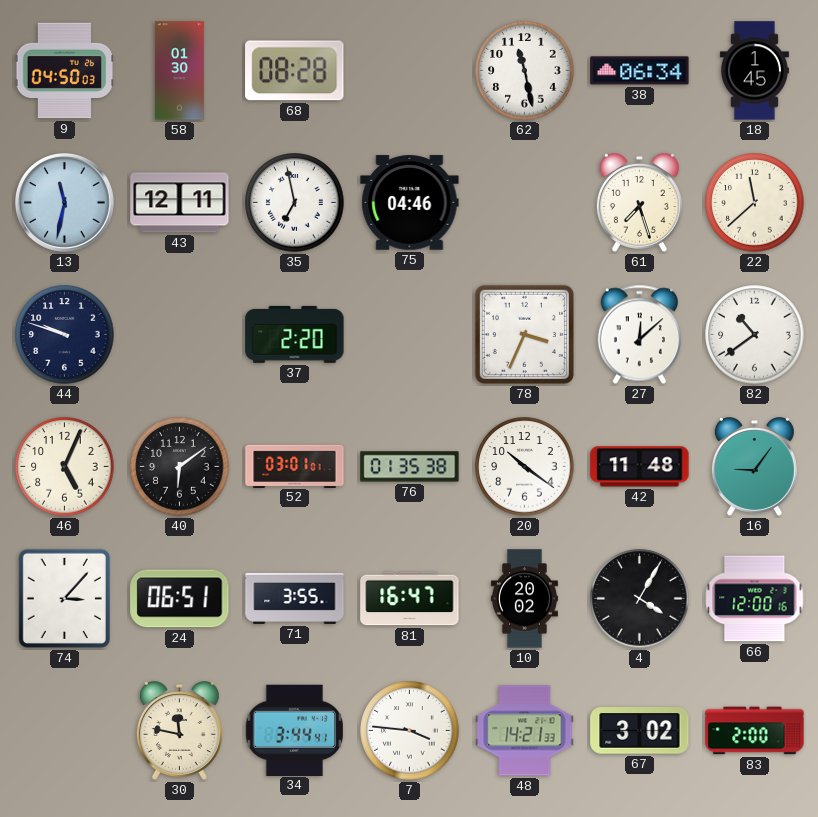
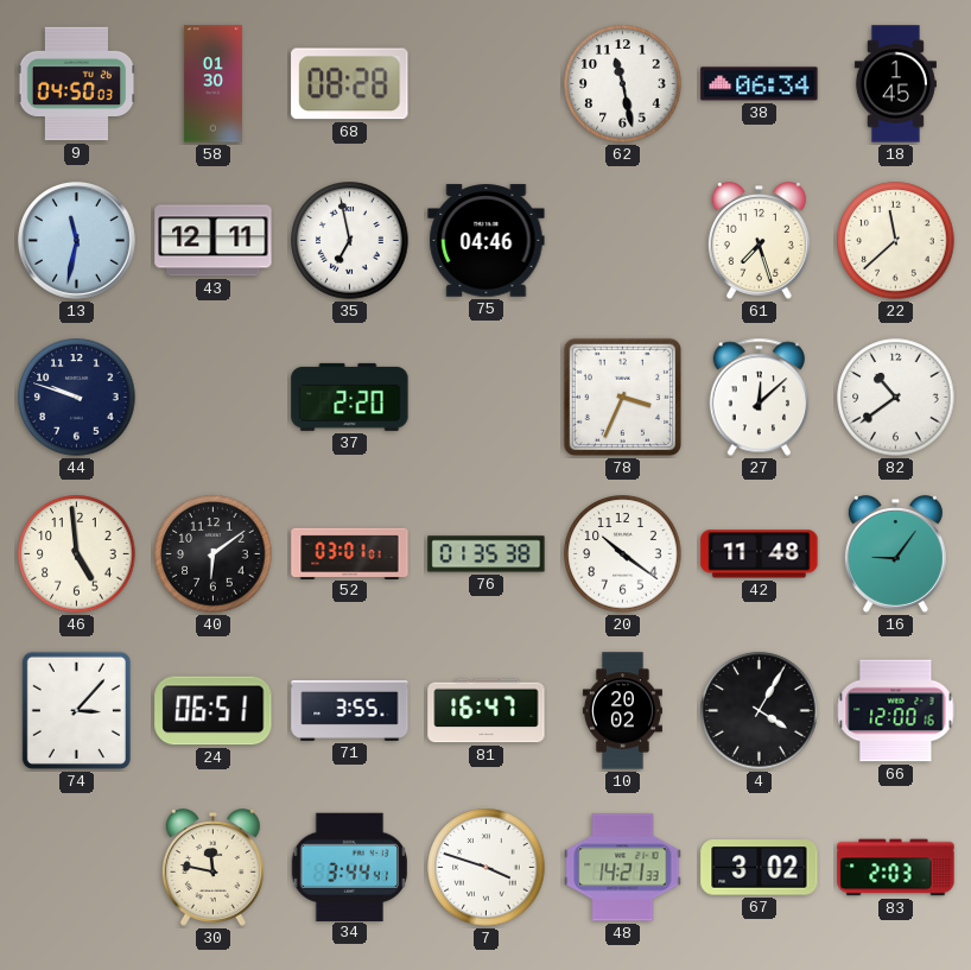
46: 5:04 -> 4:59 (77, 554)
7: 3:46 -> 3:48 (487, 868)
83: 2:00 -> 2:03 (896, 868)
